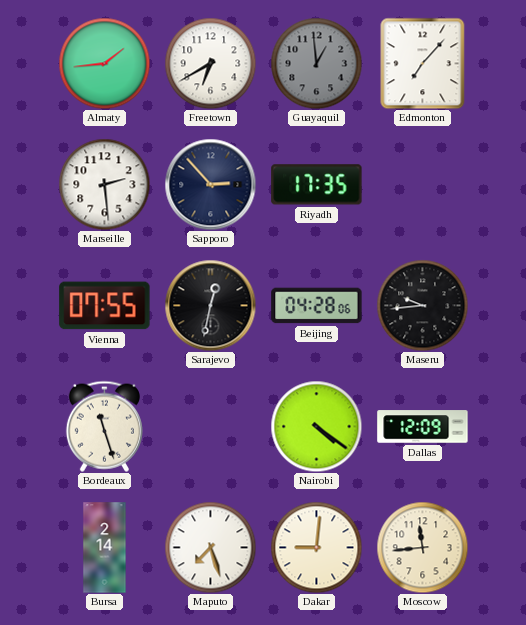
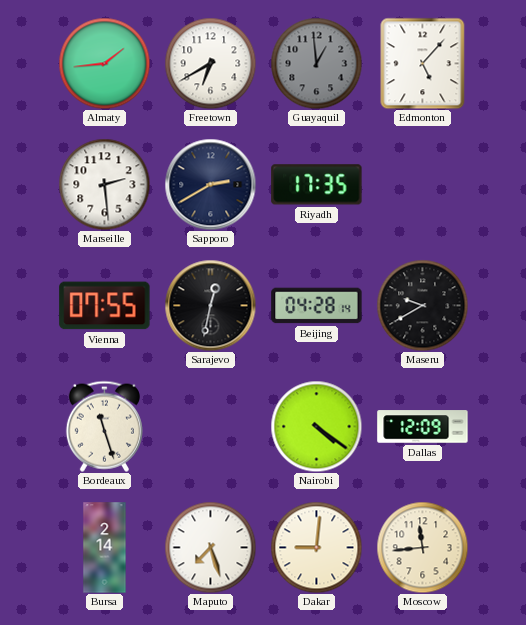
Edmonton: 7:07 -> 5:07 (423, 63)
Sapporo: 2:53 -> 2:40 (210, 184)
Beijing: 04:28:06 -> 04:28:14 (317, 306)
Maseru: 9:44 -> 9:40 (422, 305)
